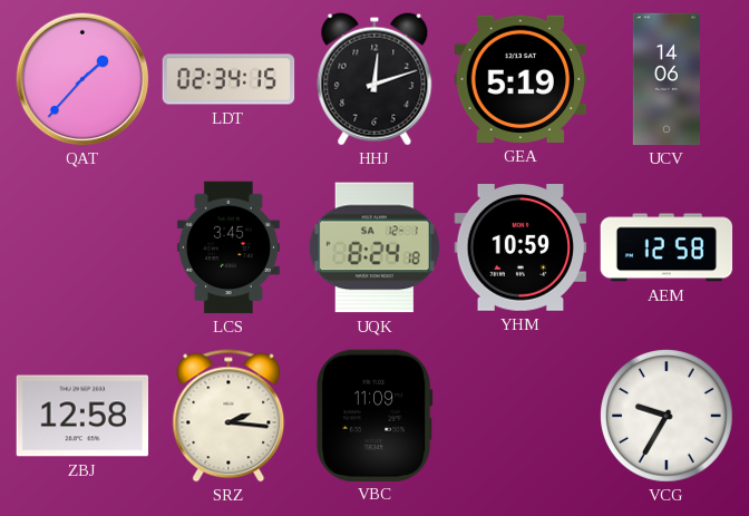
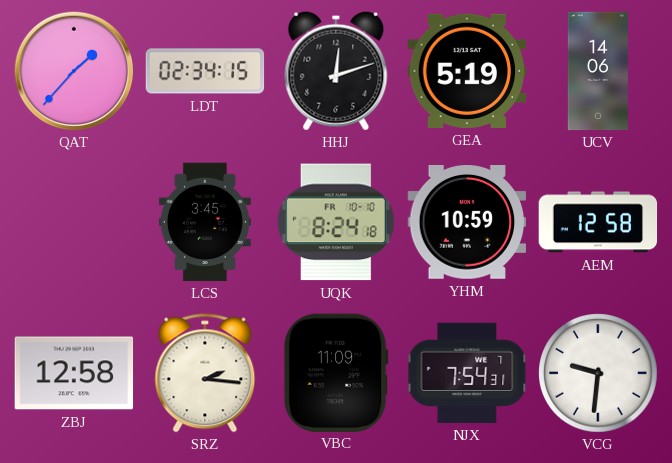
UQK date: SA 12-1 -> FR 10-10 (336, 222)
NJX: none -> 7:54 (467, 373)
VCG: 9:35 -> 9:31 (598, 373)
